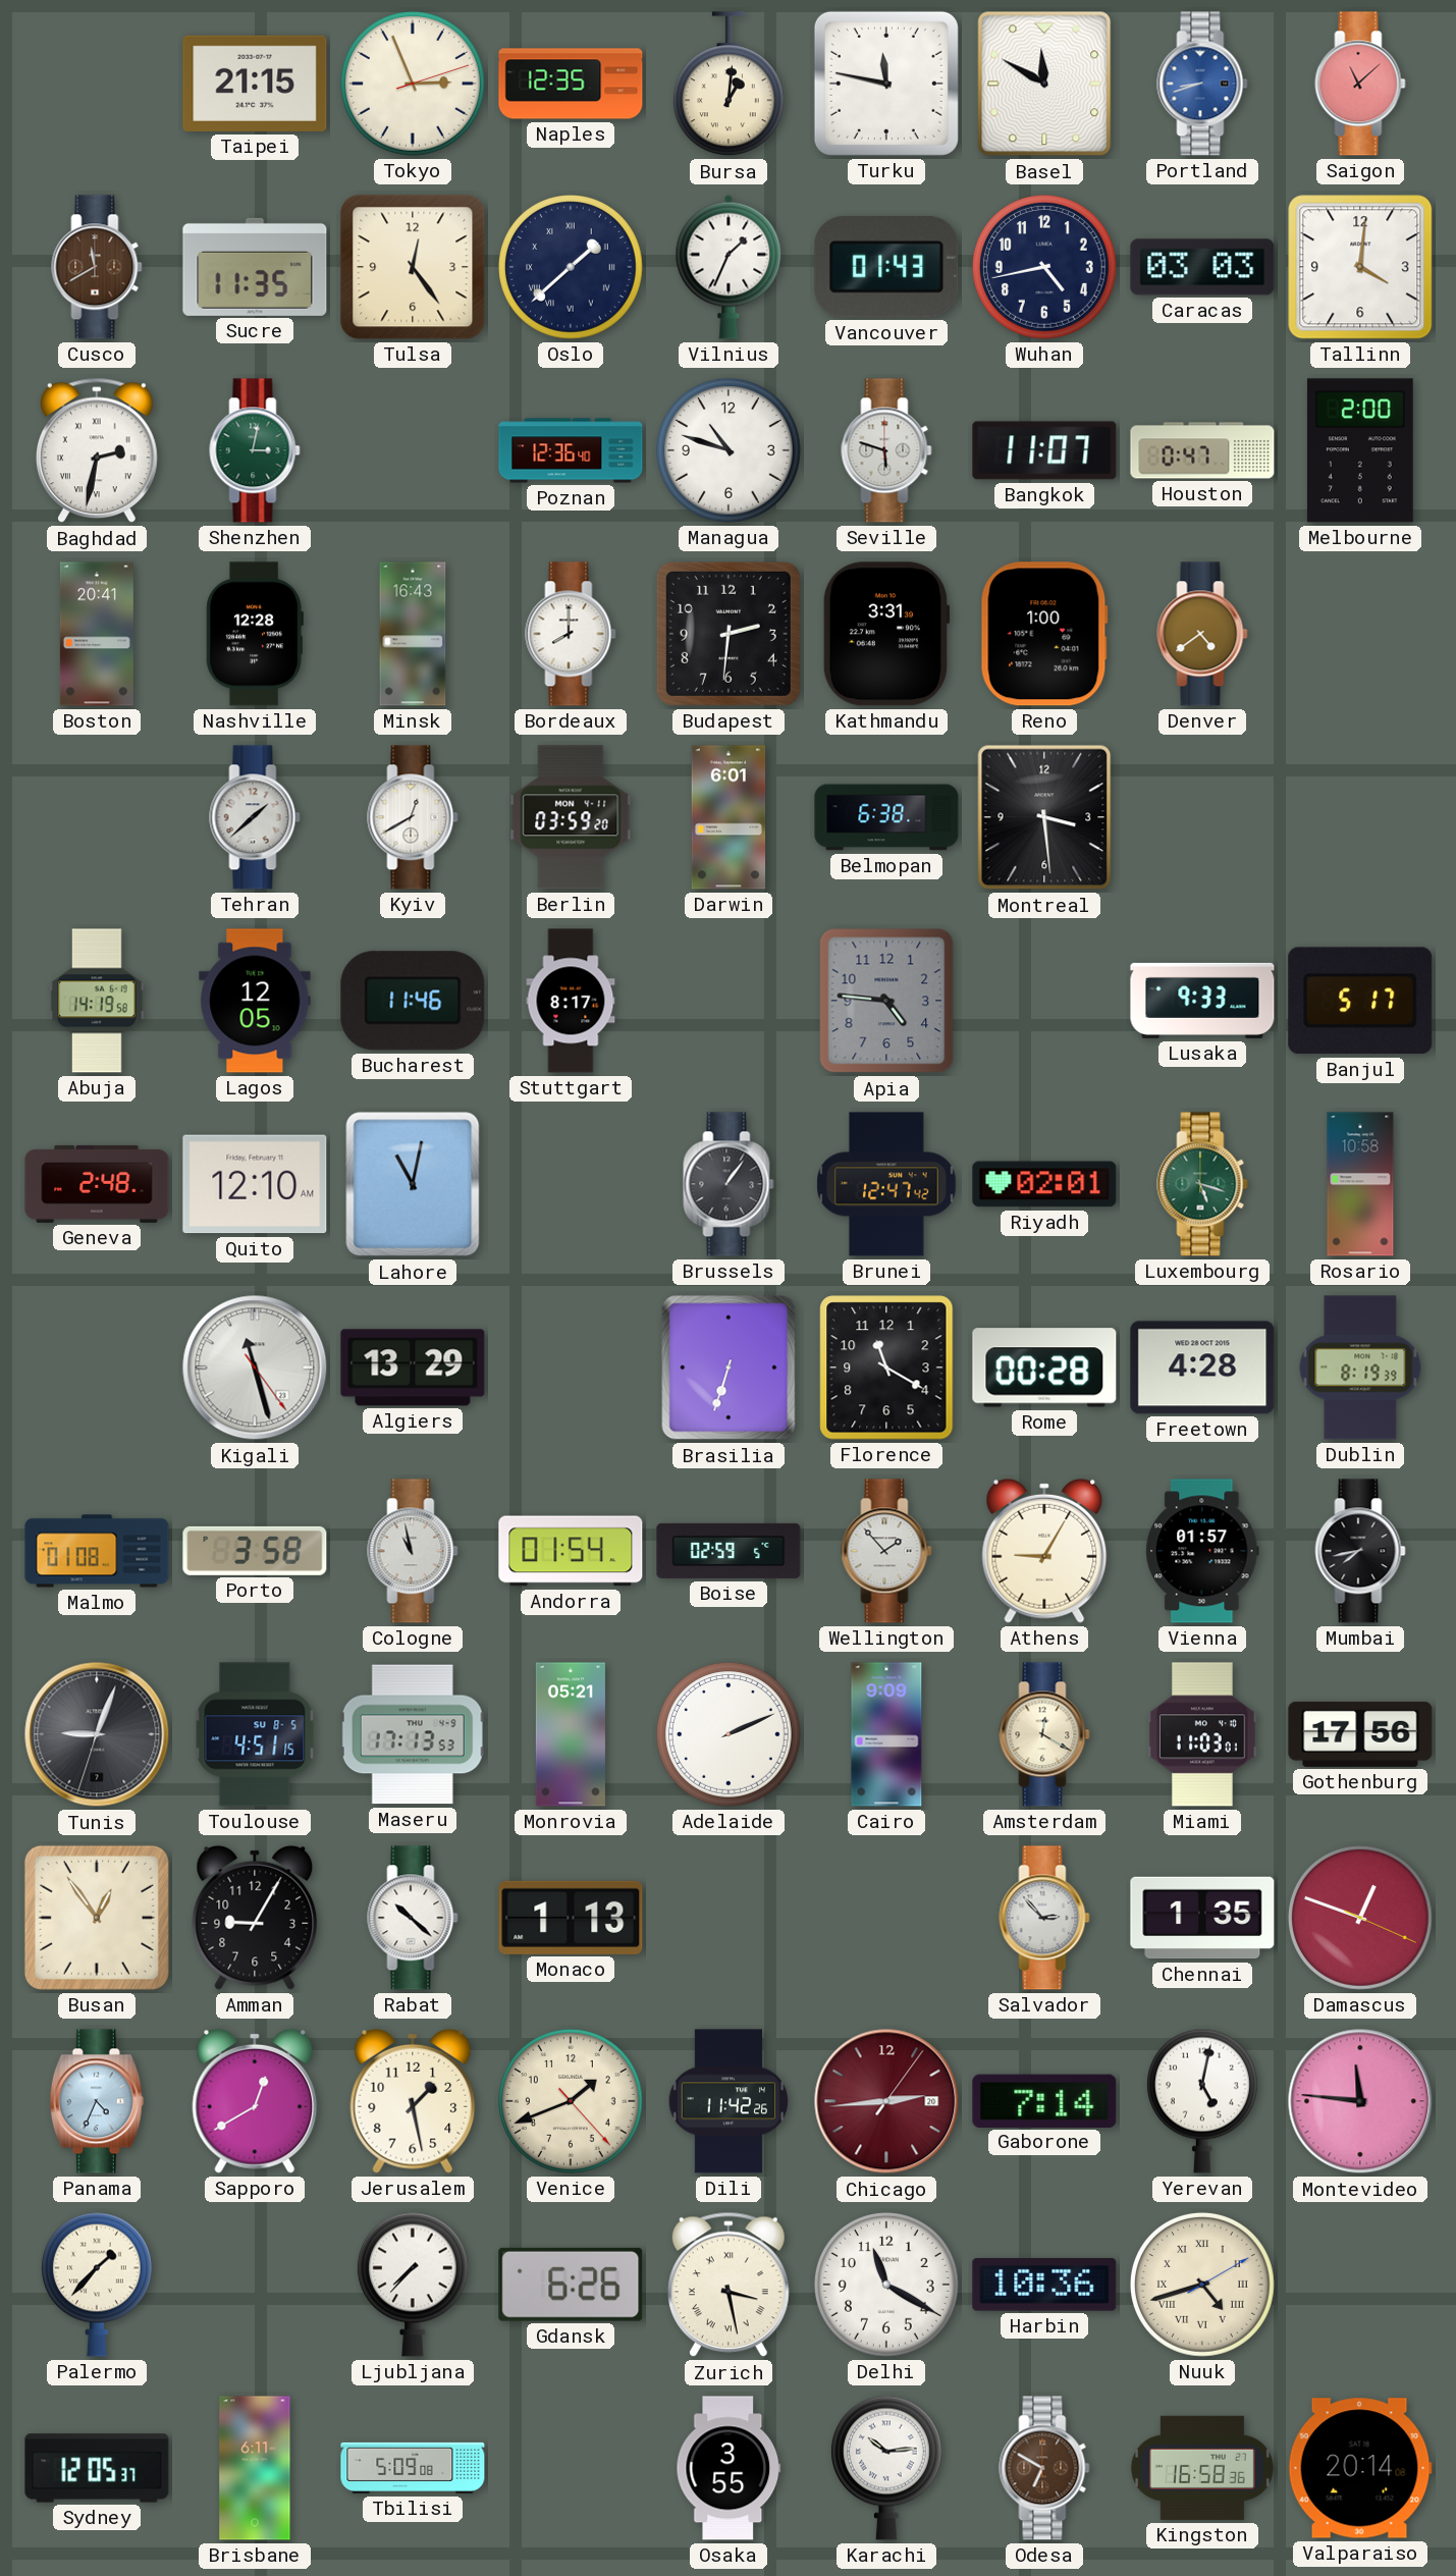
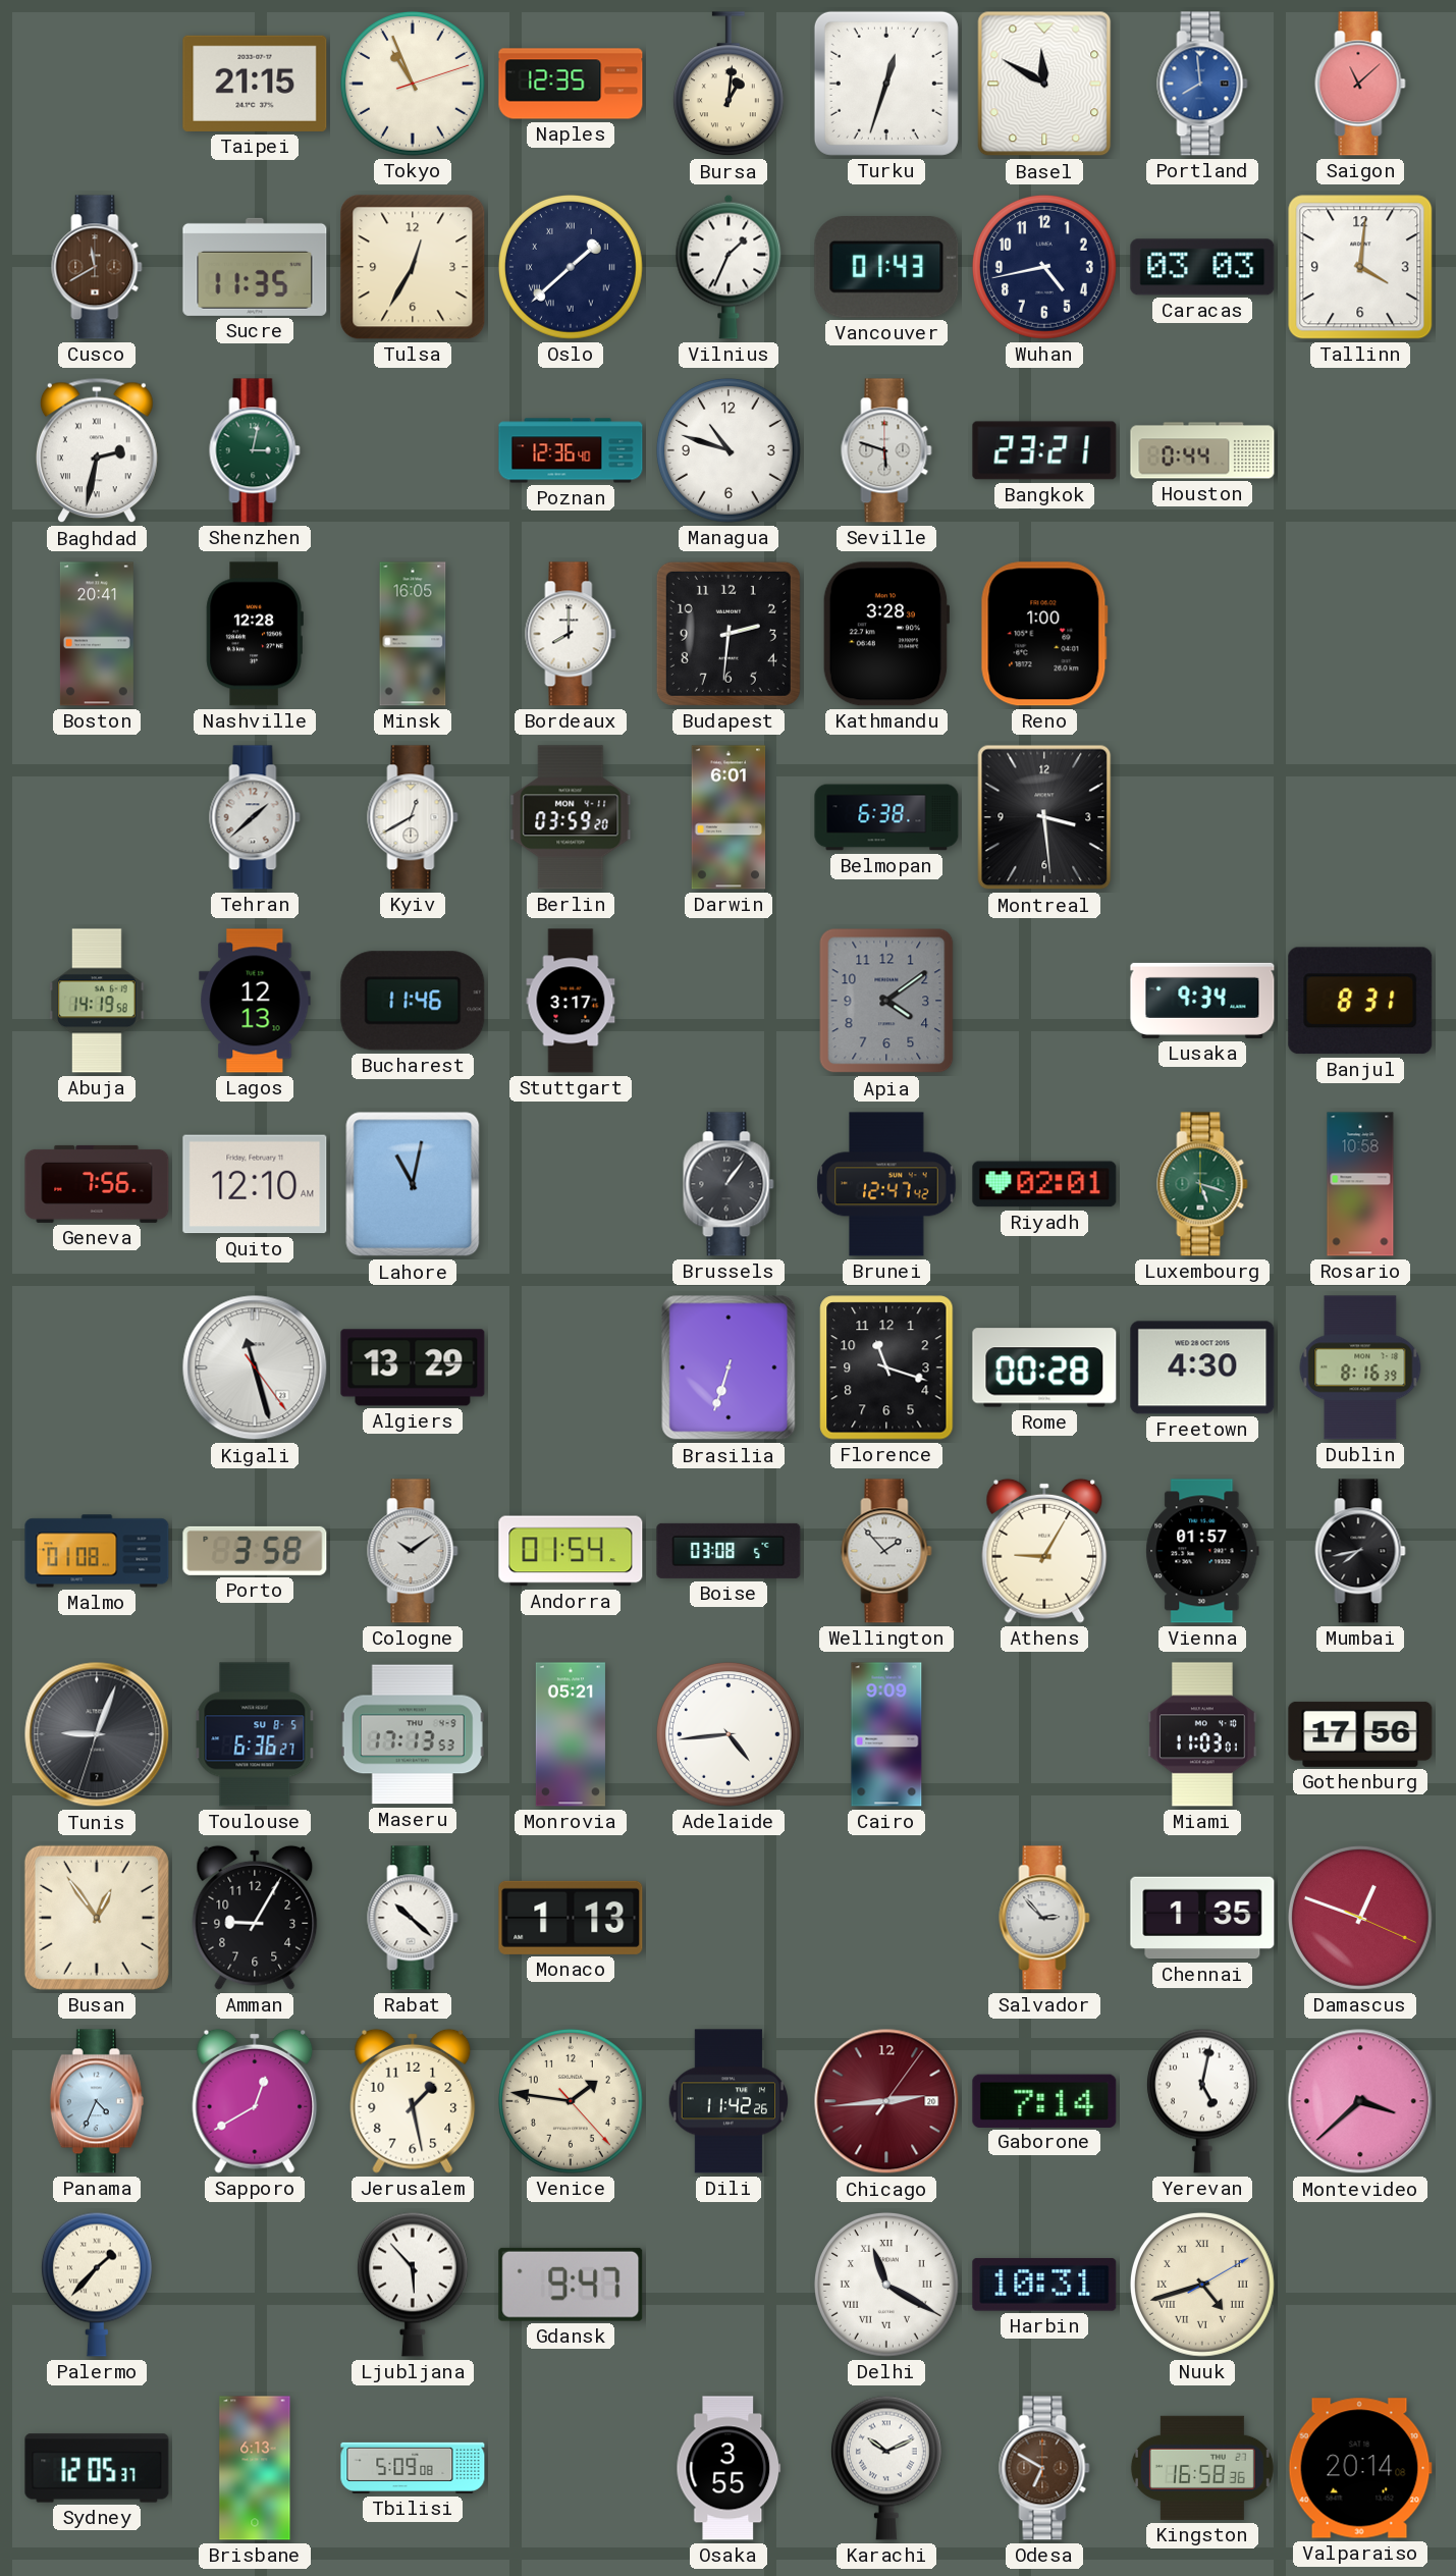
Tokyo: 2:56 -> 10:56 (413, 84)
Turku: 11:47 -> 12:33 (886, 84)
Portland: 8:42 -> 7:59 (1202, 84)
Tulsa: 12:24 -> 12:35 (413, 267)
Bangkok: 11:07 -> 23:21 (1044, 450)
Houston: 0:47 -> 0:44 (1202, 450)
Melbourne: 2:00 -> none (1360, 450)
Minsk: 16:43 -> 16:05 (413, 634)
Kathmandu: 3:31 -> 3:28 (886, 634)
Denver: 4:39 -> none (1202, 634)
Lagos: 12:05 -> 12:13 (255, 1001)
Stuttgart: 8:17 -> 3:17 (571, 1001)
Apia: 4:46 -> 4:09 (886, 1001)
Lusaka: 9:33 -> 9:34 (1202, 1001)
Banjul: 5:17 -> 8:31 (1360, 1001)
Geneva: 2:48 -> 7:56 (97, 1184)
Florence: 11:20 -> 11:18 (886, 1367)
Freetown: 4:28 -> 4:30 (1202, 1367)
Dublin: 8:19 -> 8:16 (1360, 1367)
Cologne: 10:58 -> 10:09 (413, 1551)
Boise: 02:59 -> 03:08 (729, 1551)
Toulouse: 4:51 -> 6:36 (255, 1734)
Adelaide: 2:11 -> 4:44 (729, 1734)
Amsterdam: 12:20 -> none (1044, 1734)
Venice: 1:41 -> 1:46 (571, 2101)
Montevideo: 11:46 -> 3:38 (1360, 2101)
Ljubljana: 7:37 -> 5:53 (413, 2285)
Gdansk: 6:26 -> 9:47 (571, 2285)
Zurich: 3:28 -> none (729, 2285)
Delhi numerals: Arabic -> Roman (886, 2285)
Harbin: 10:36 -> 10:31 (1044, 2285)
Brisbane: 6:11 -> 6:13 (255, 2468)
Karachi: 10:14 -> 10:11 (886, 2468)
